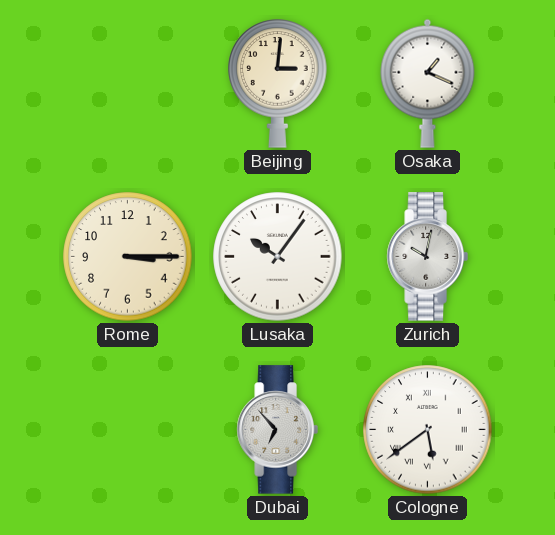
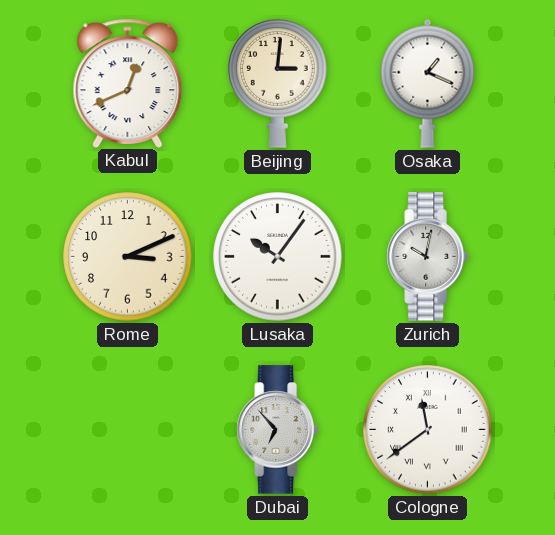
Kabul: none -> 12:41 (128, 83)
Rome: 3:15 -> 3:11 (128, 257)
Cologne: 5:39 -> 11:39 (428, 430)
